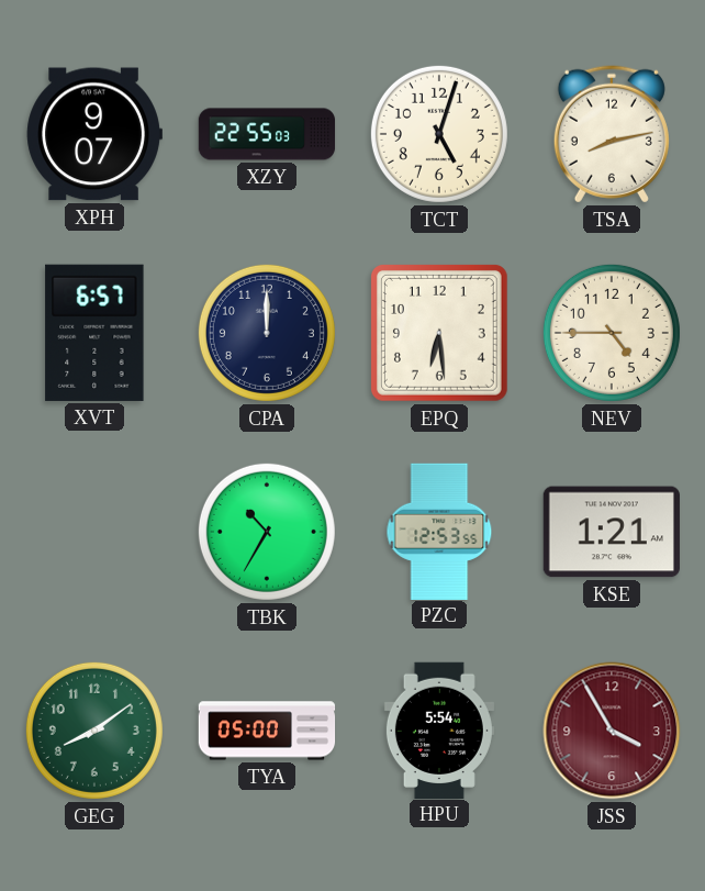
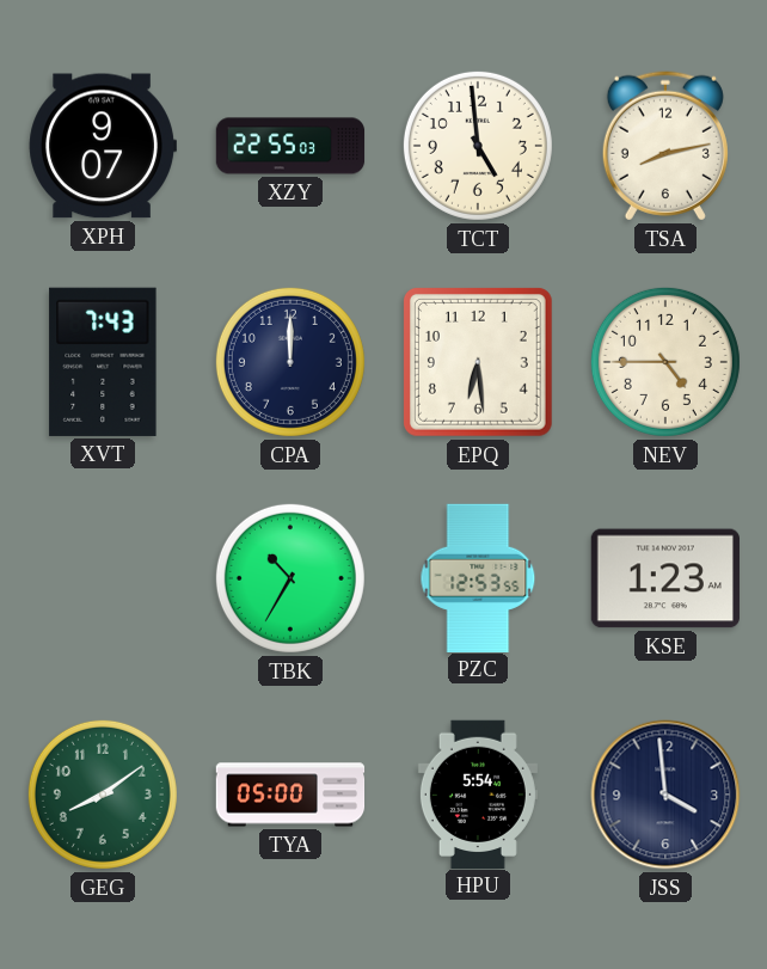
TCT: 5:03 -> 4:59 (478, 146)
XVT: 6:57 -> 7:43 (103, 362)
KSE: 1:21 -> 1:23 (665, 578)
JSS: 3:55 -> 3:59 (665, 795)
JSS dial: burgundy -> navy (665, 795)
